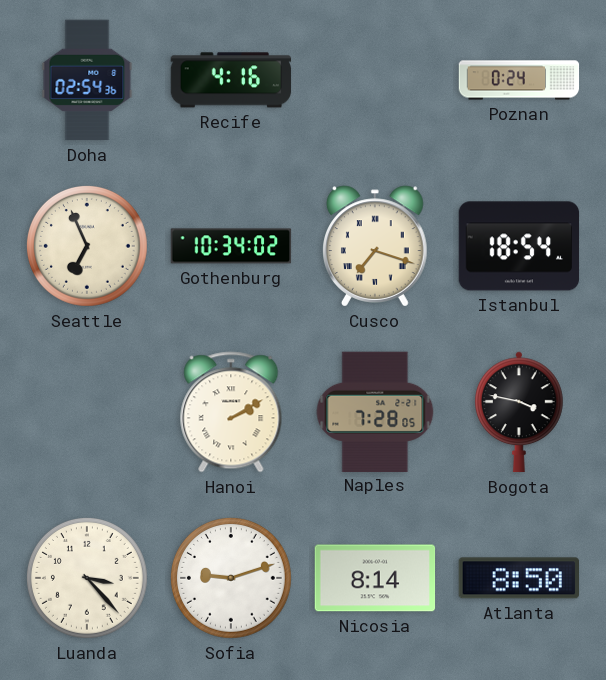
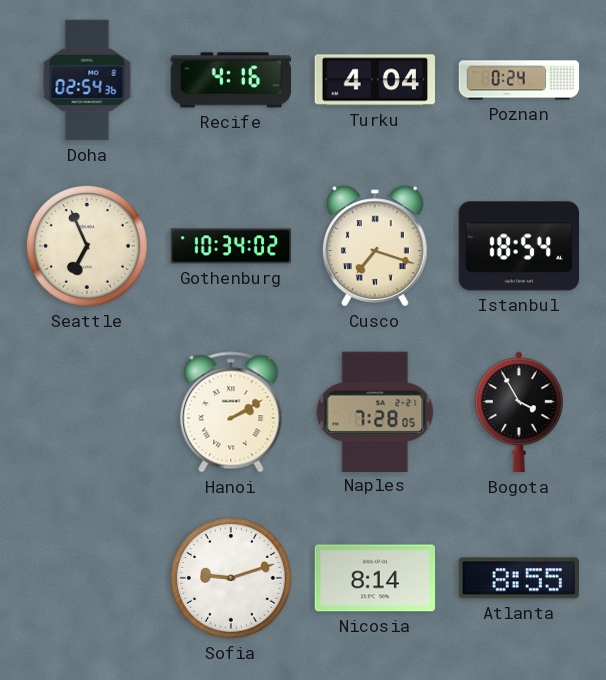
Turku: none -> 4:04 (374, 80)
Bogota: 3:47 -> 3:55 (519, 412)
Luanda: 3:23 -> none (87, 578)
Atlanta: 8:50 -> 8:55 (518, 578)
